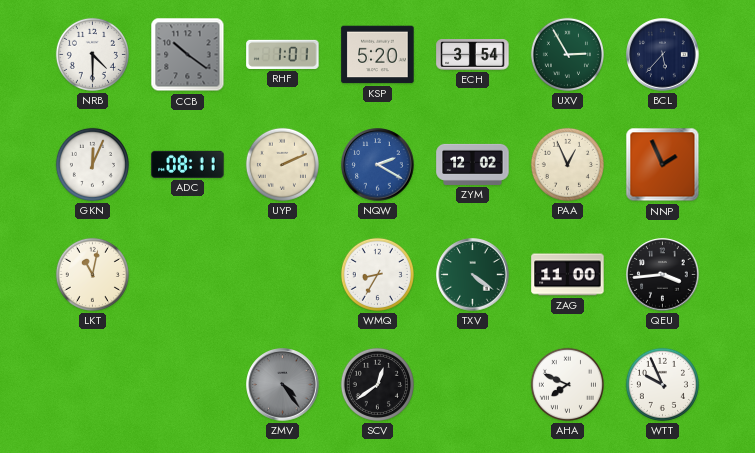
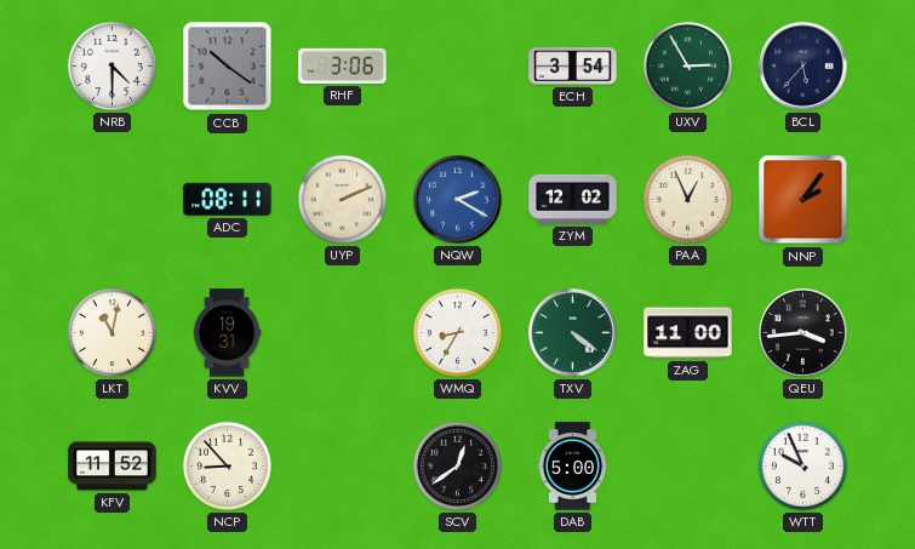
RHF: 1:01 -> 3:06 (343, 65)
KSP: 5:20 -> none (378, 55)
GKN: 12:04 -> none (92, 164)
NNP: 1:56 -> 2:06 (804, 200)
KVV: none -> 19:31 (227, 333)
KFV: none -> 11:52 (113, 467)
NCP: none -> 8:53 (227, 465)
ZMV: 4:24 -> none (283, 385)
DAB: none -> 5:00 (573, 467)
AHA: 7:49 -> none (567, 384)
